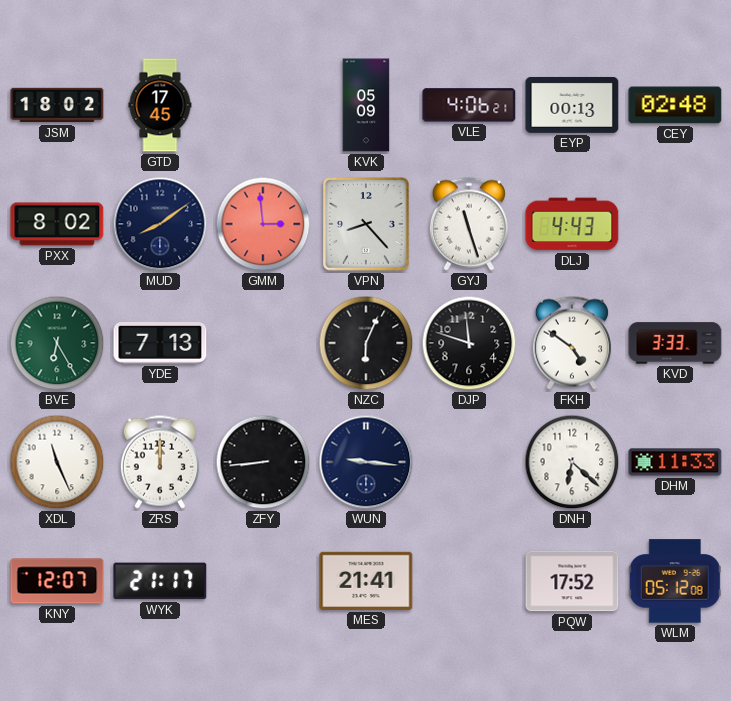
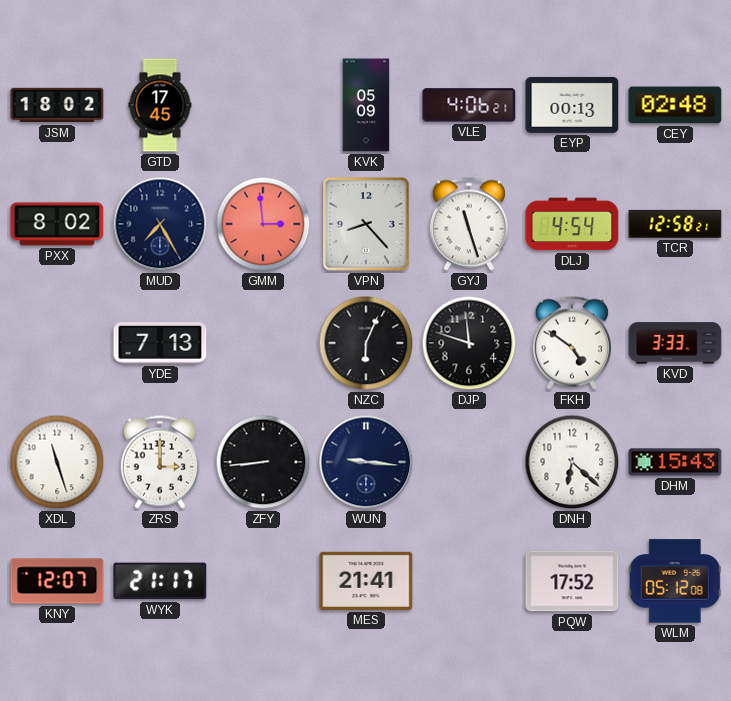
MUD: 8:09 -> 7:25 (160, 224)
DLJ: 4:43 -> 4:54 (572, 224)
TCR: none -> 12:58 (675, 224)
BVE: 6:25 -> none (57, 343)
XDL: 11:26 -> 11:27 (57, 462)
ZRS: 12:00 -> 3:00 (160, 462)
DHM: 11:33 -> 15:43 (675, 462)
